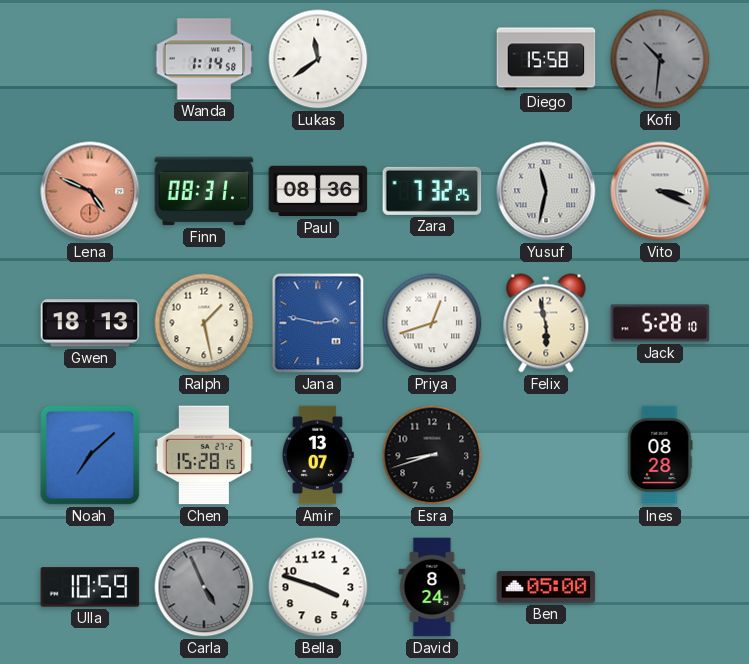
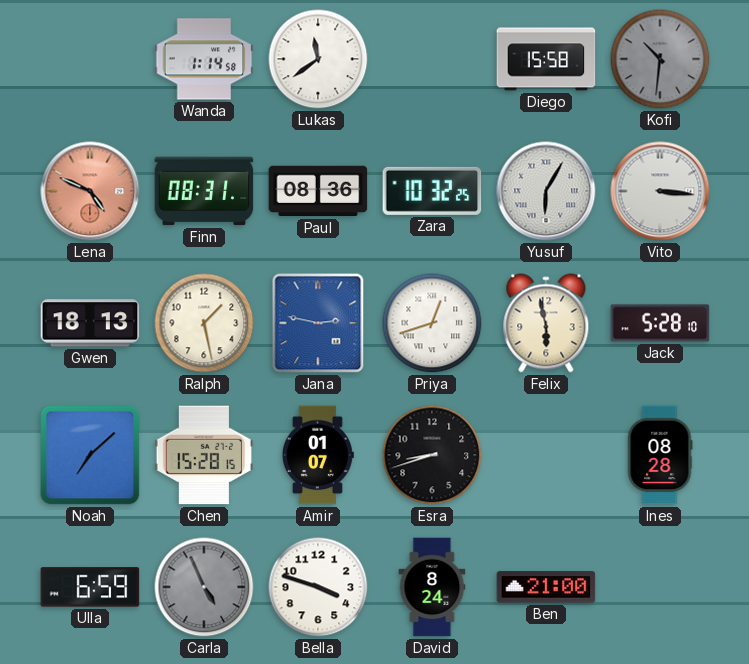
Zara: 7:32 -> 10:32 (432, 191)
Yusuf: 11:32 -> 6:05 (546, 191)
Vito: 3:19 -> 3:16 (660, 191)
Amir: 13:07 -> 01:07 (318, 455)
Ulla: 10:59 -> 6:59 (90, 587)
Ben: 05:00 -> 21:00 (546, 587)
